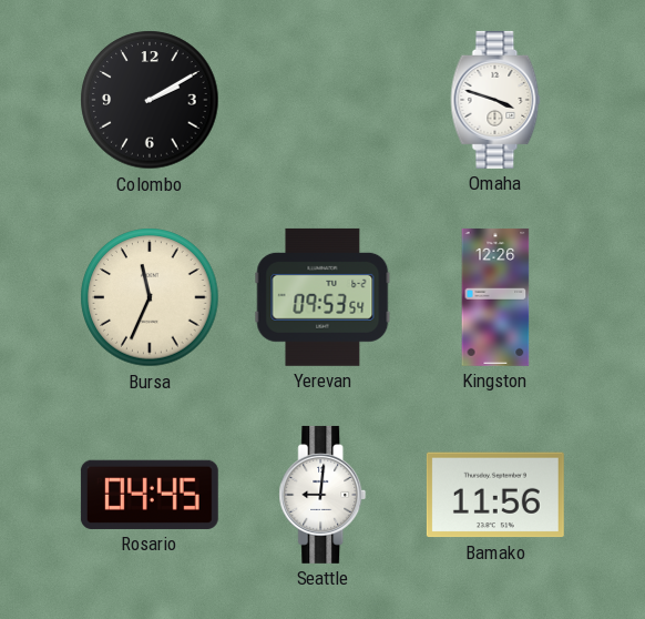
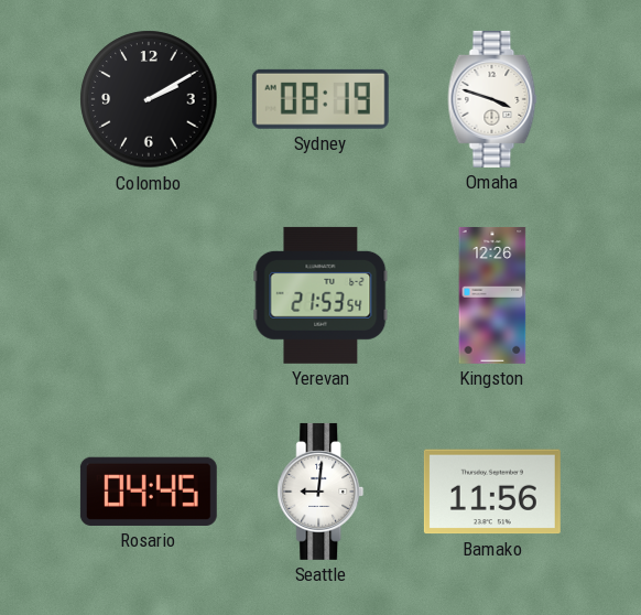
Sydney: none -> 08:19 (320, 99)
Bursa: 11:34 -> none (150, 297)
Yerevan: 09:53 -> 21:53 (320, 295)
